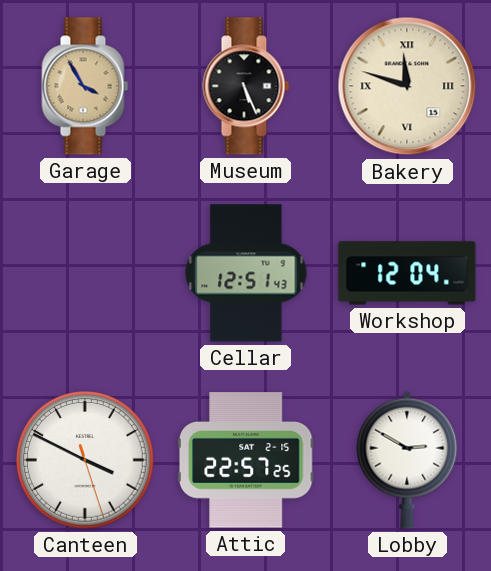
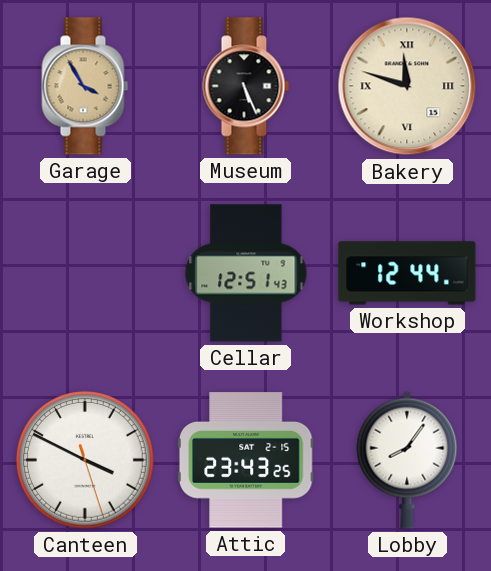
Workshop: 12:04 -> 12:44 (407, 273)
Attic: 22:57 -> 23:43 (246, 460)
Lobby: 2:50 -> 8:06 (407, 460)
